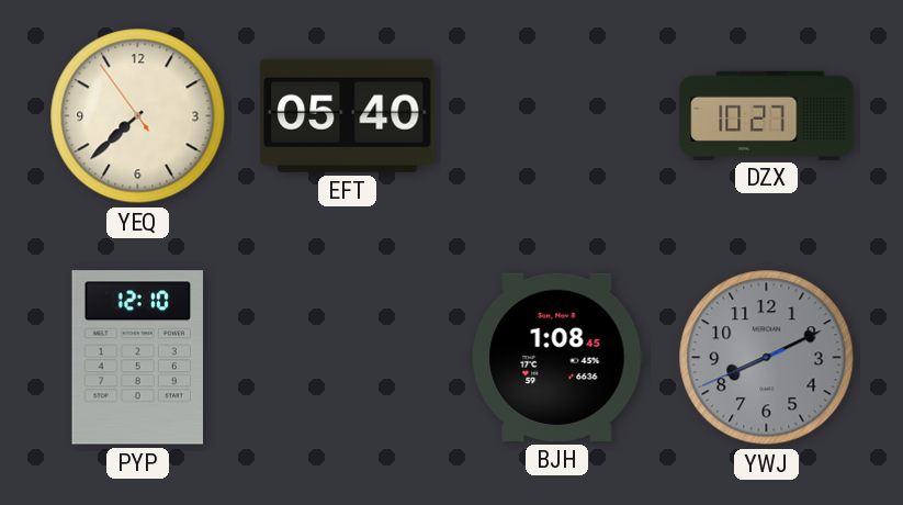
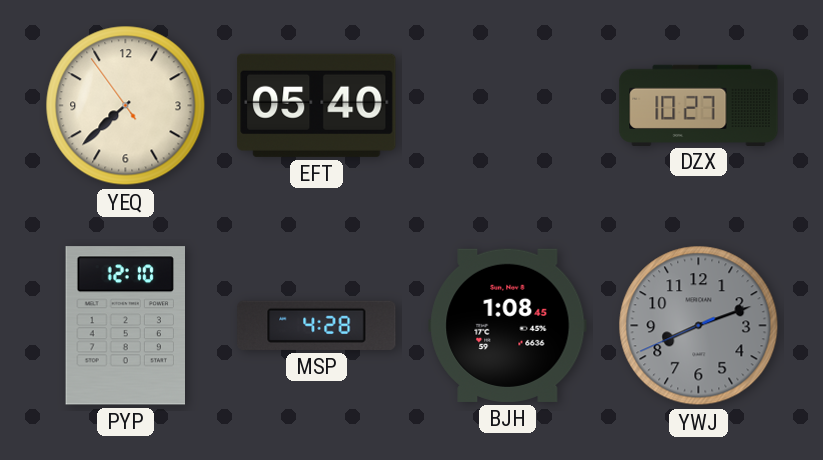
MSP: none -> 4:28 (317, 325)
YWJ: 8:10 -> 8:11 (699, 326)
